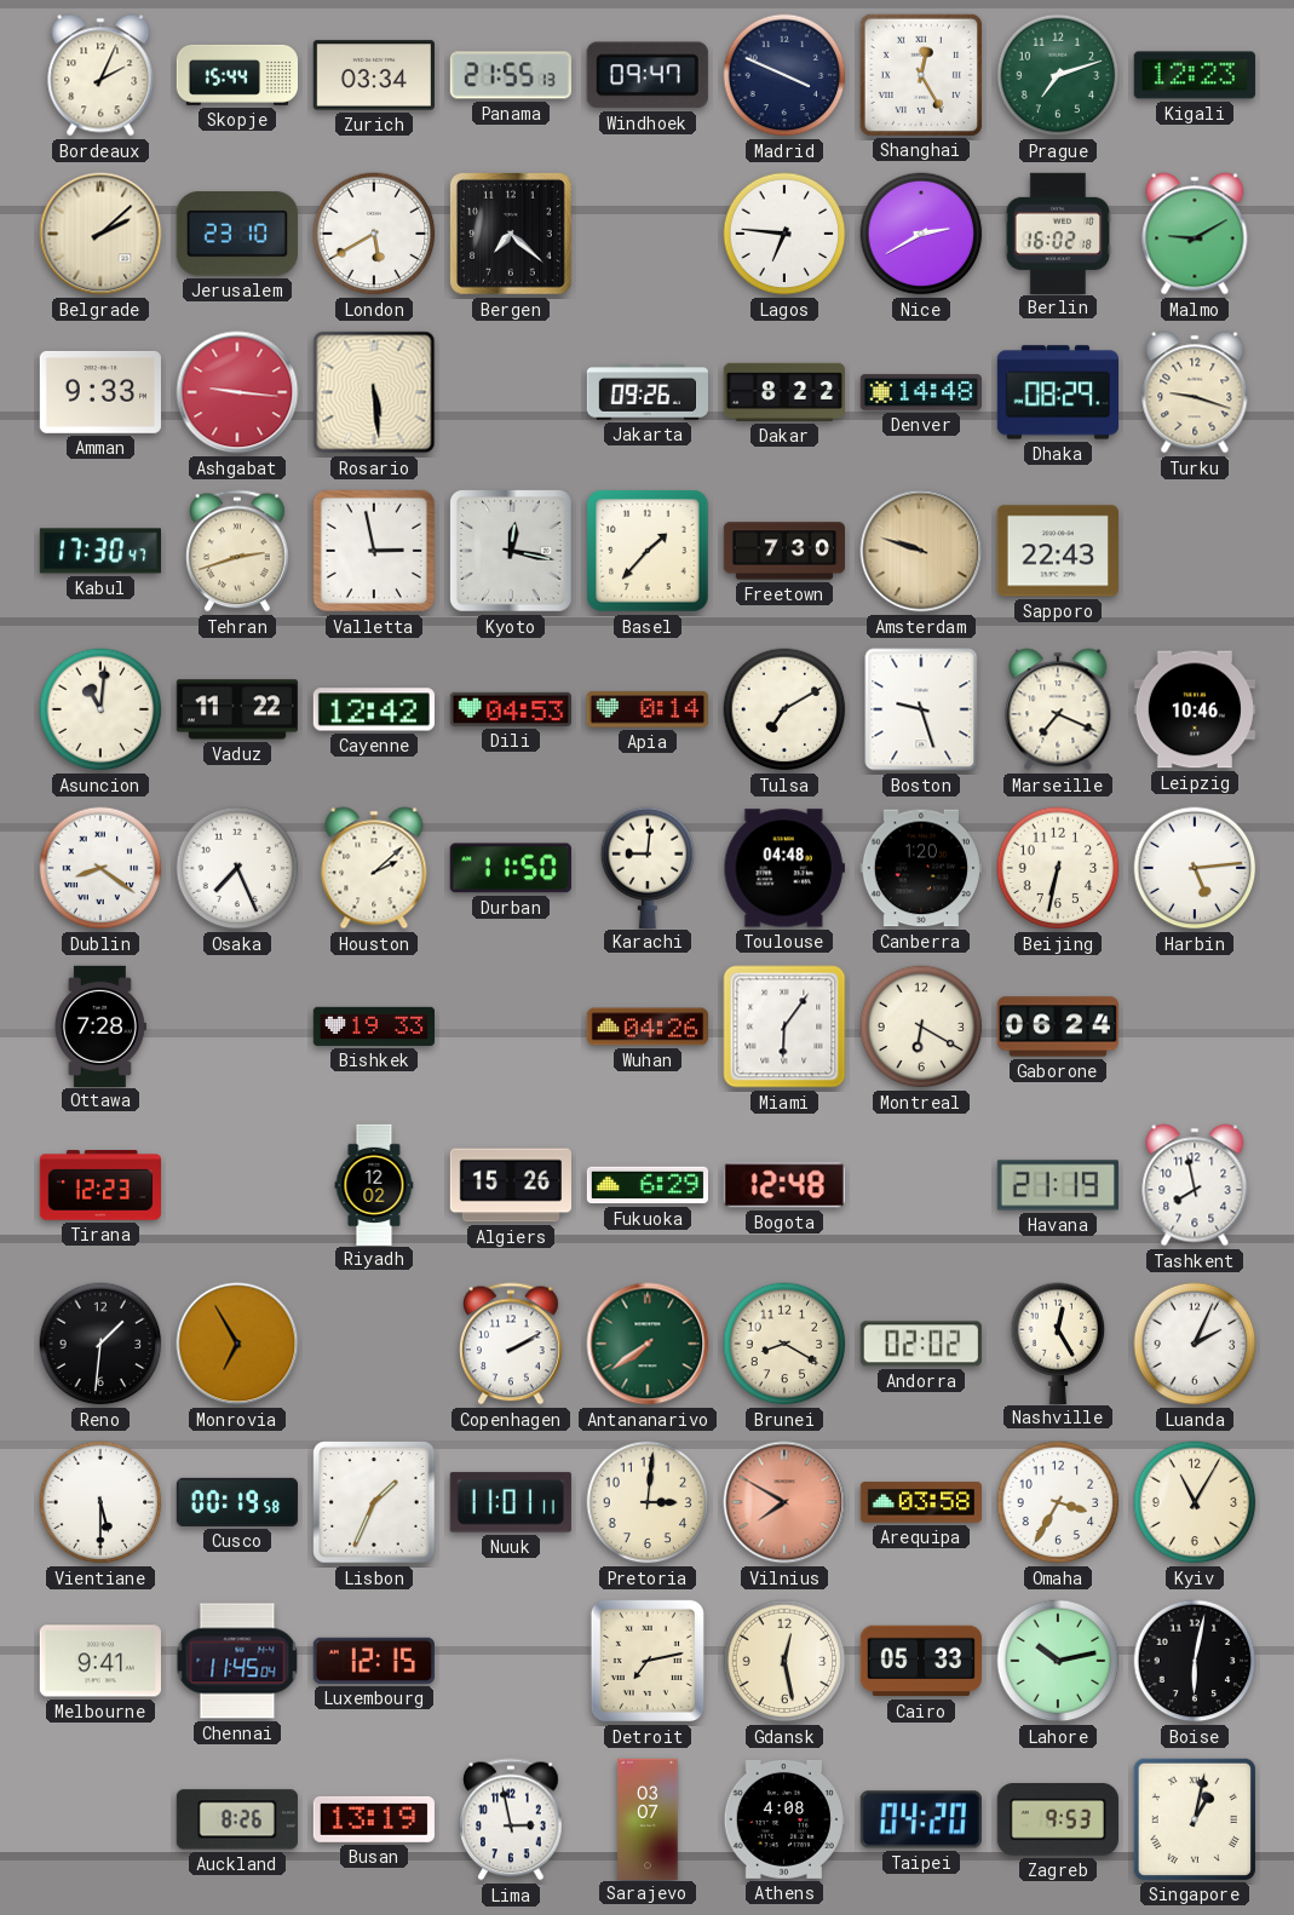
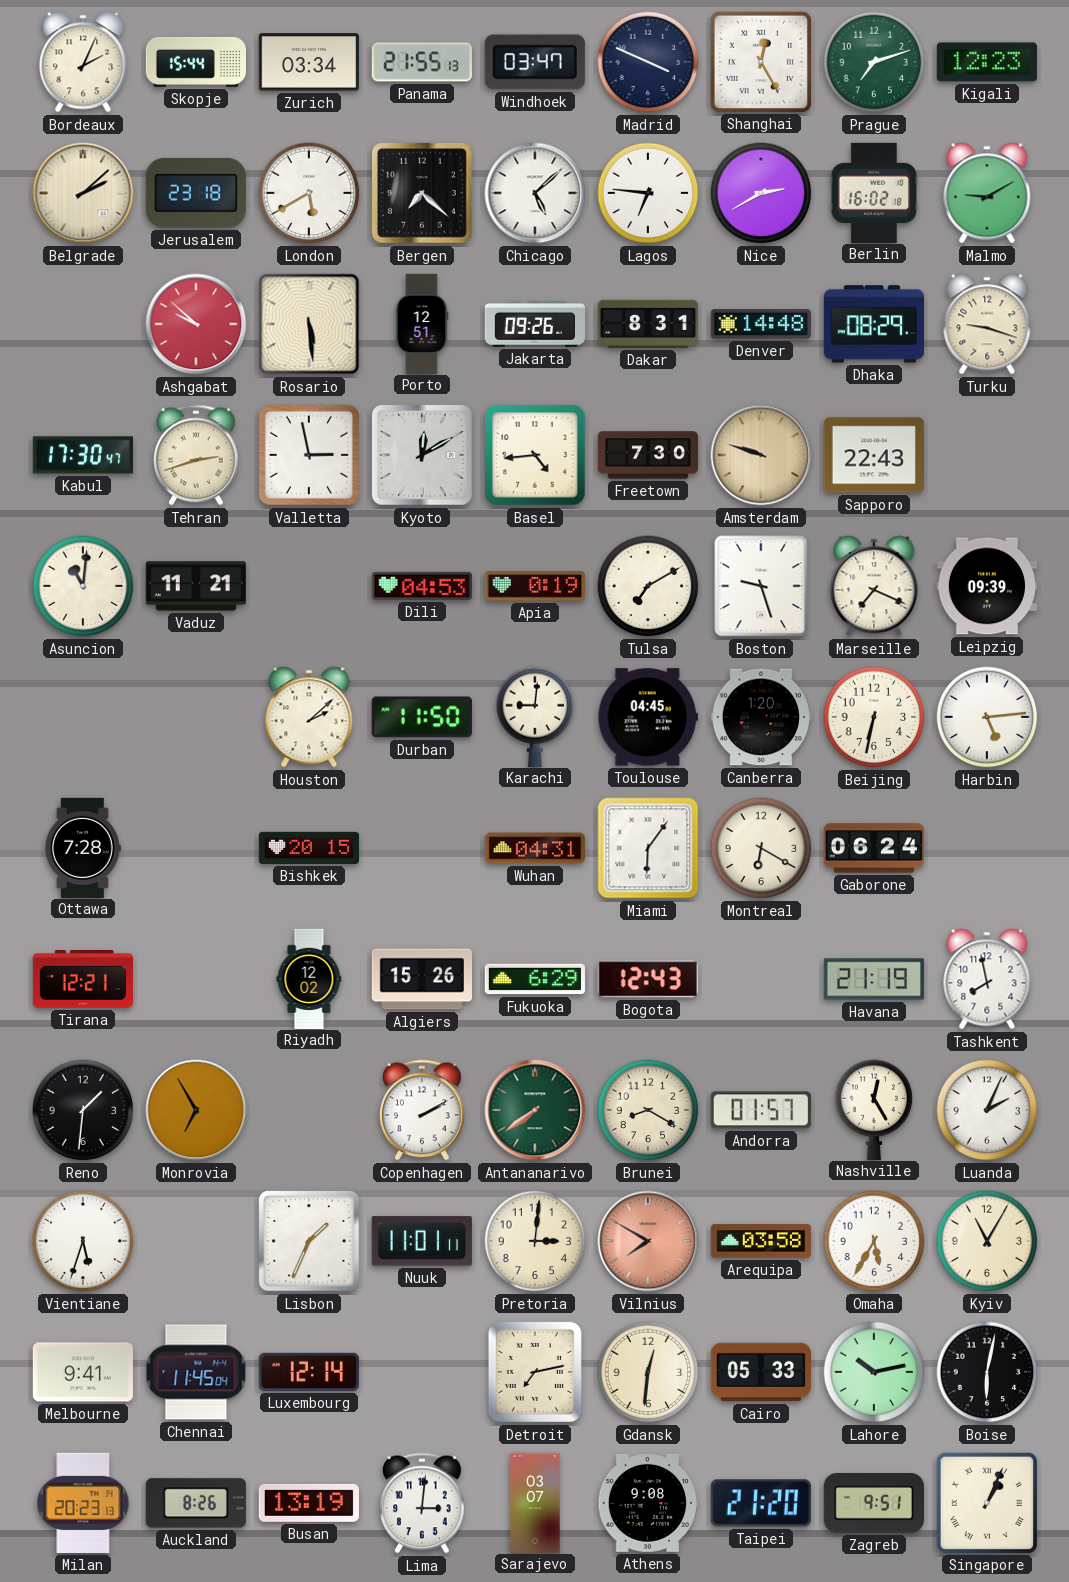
Windhoek: 09:47 -> 03:47 (535, 62)
Jerusalem: 23:10 -> 23:18 (196, 193)
Chicago: none -> 5:08 (535, 193)
Amman: 9:33 -> none (100, 392)
Ashgabat: 9:16 -> 9:52 (196, 324)
Porto: none -> 12:51 (422, 323)
Dakar: 8:22 -> 8:31 (647, 324)
Kyoto: 12:17 -> 12:10 (422, 455)
Basel: 1:37 -> 4:44 (535, 455)
Vaduz: 11:22 -> 11:21 (196, 586)
Cayenne: 12:42 -> none (374, 709)
Apia: 0:14 -> 0:19 (535, 586)
Leipzig: 10:46 -> 09:39 (987, 586)
Dublin: 8:21 -> none (100, 868)
Osaka: 7:26 -> none (237, 868)
Toulouse: 04:48 -> 04:45 (648, 717)
Bishkek: 19:33 -> 20:15 (308, 848)
Wuhan: 04:26 -> 04:31 (534, 848)
Tirana: 12:23 -> 12:21 (82, 980)
Bogota: 12:48 -> 12:43 (648, 979)
Andorra: 02:02 -> 01:57 (761, 1110)
Vientiane: 5:30 -> 5:33 (83, 1241)
Cusco: 00:19 -> none (236, 1502)
Omaha: 3:35 -> 5:35 (874, 1241)
Luxembourg: 12:15 -> 12:14 (309, 1372)
Gdansk: 12:28 -> 12:31 (648, 1372)
Milan: none -> 20:23 (83, 1503)
Lima: 2:58 -> 3:01 (423, 1503)
Athens: 4:08 -> 9:08 (647, 1503)
Taipei: 04:20 -> 21:20 (761, 1503)
Zagreb: 9:53 -> 9:51 (874, 1504)
Singapore: 1:02 -> 1:04 (987, 1503)
